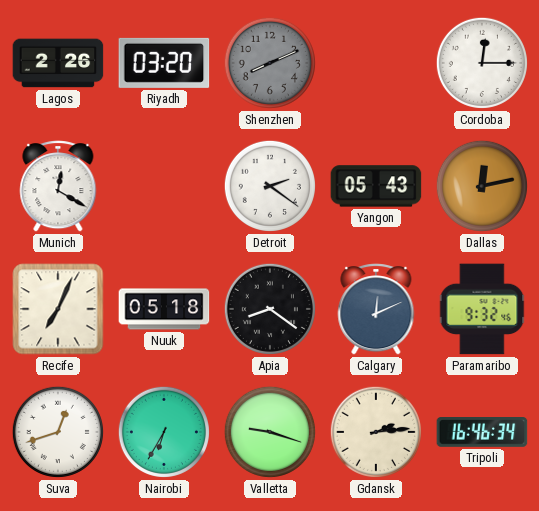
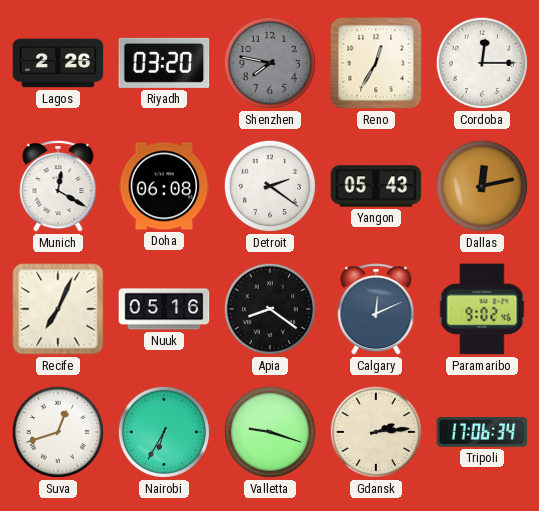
Shenzhen: 8:11 -> 7:47 (270, 63)
Reno: none -> 12:35 (376, 63)
Doha: none -> 06:08 (164, 186)
Nuuk: 05:18 -> 05:16 (164, 309)
Paramaribo: 9:32 -> 9:02 (482, 309)
Tripoli: 16:46 -> 17:06 (482, 432)
